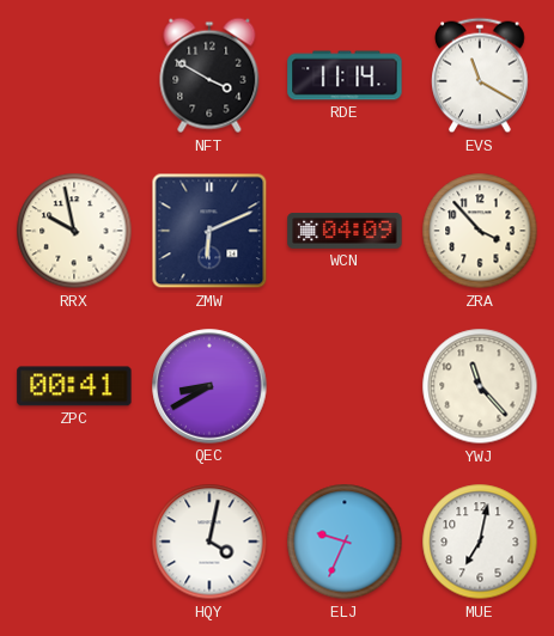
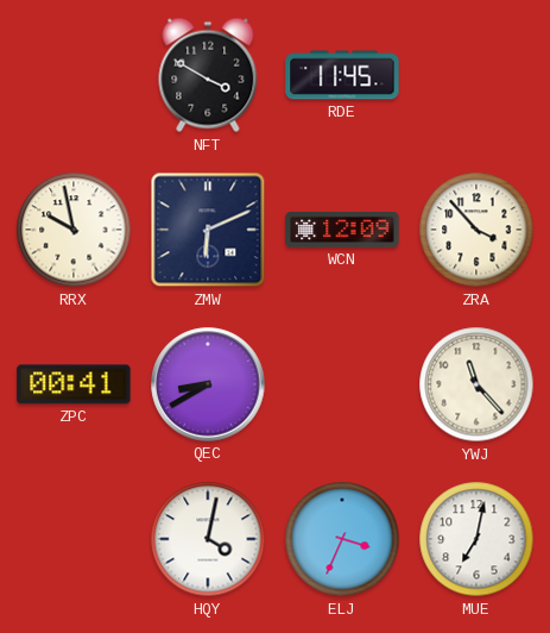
RDE: 11:14 -> 11:45 (342, 75)
EVS: 11:20 -> none (481, 75)
WCN: 04:09 -> 12:09 (342, 231)
ELJ: 9:34 -> 3:34 (342, 539)
